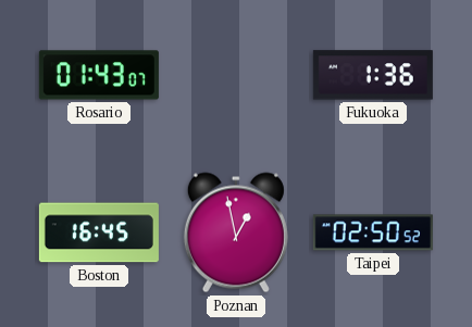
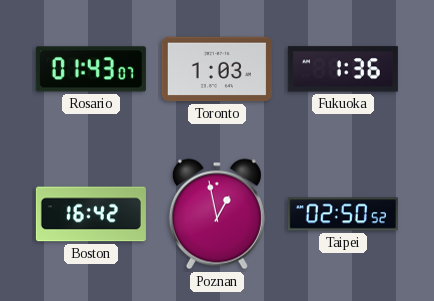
Toronto: none -> 1:03 (217, 69)
Boston: 16:45 -> 16:42 (91, 214)
